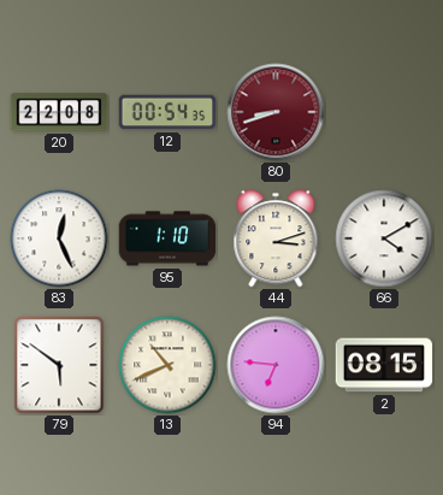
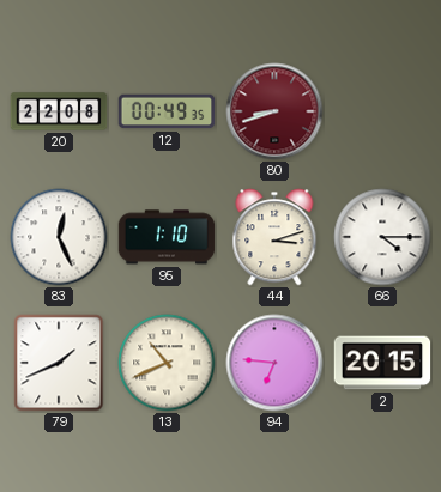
12: 00:54 -> 00:49 (167, 111)
66: 4:10 -> 4:15 (382, 237)
79: 5:51 -> 1:41 (59, 363)
2: 08:15 -> 20:15 (382, 363)
